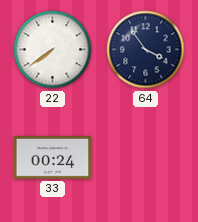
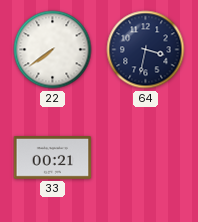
64: 3:54 -> 3:32 (146, 50)
33: 00:24 -> 00:21 (53, 158)
